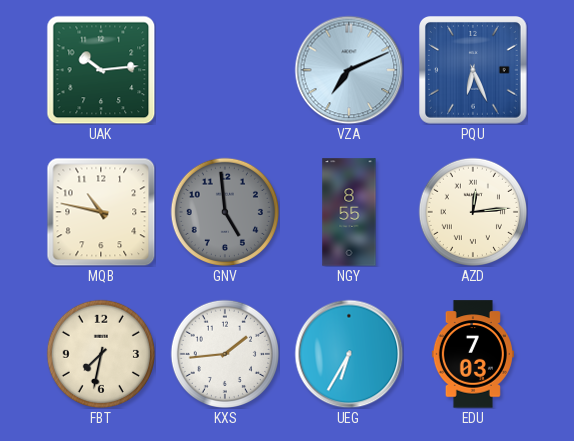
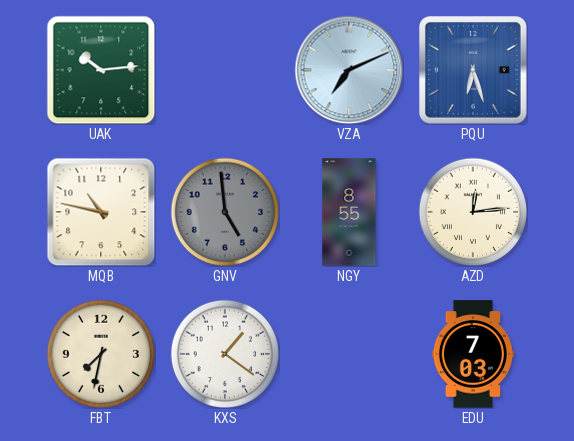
PQU: 6:26 -> 6:27 (474, 71)
KXS: 1:44 -> 1:21 (224, 353)
UEG: 6:35 -> none (349, 354)
